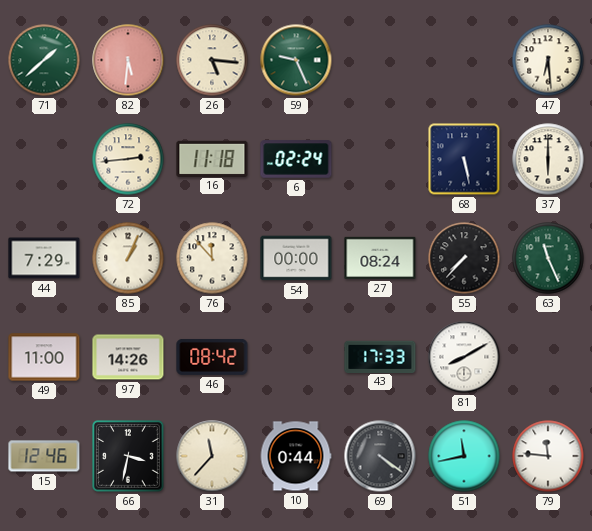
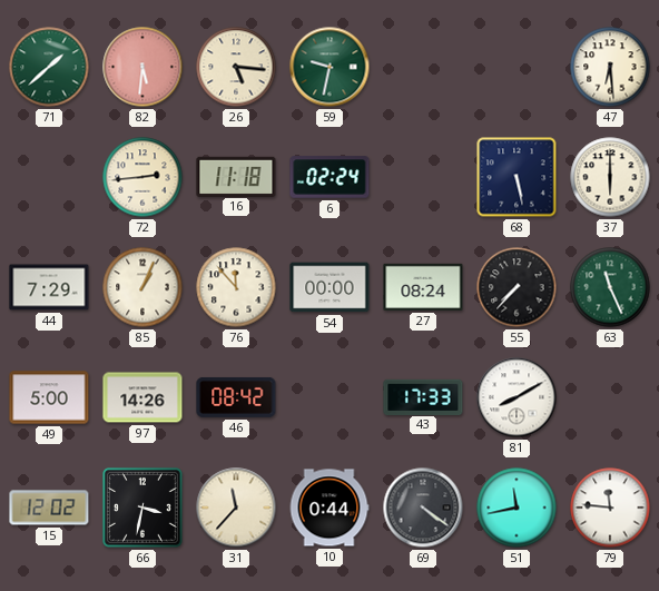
59: 9:26 -> 9:32 (329, 67)
49: 11:00 -> 5:00 (49, 397)
15: 12:46 -> 12:02 (49, 508)
